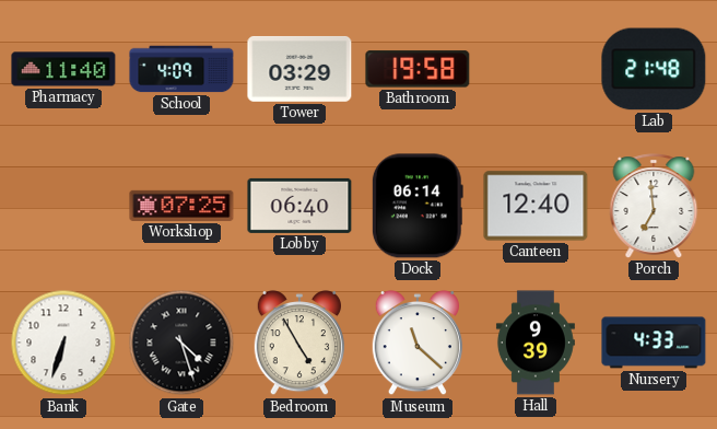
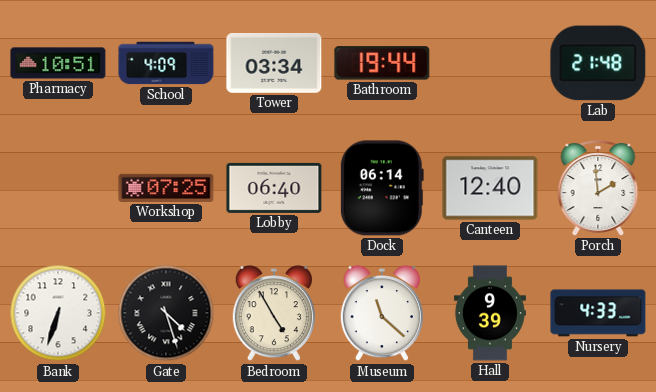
Pharmacy: 11:40 -> 10:51 (58, 63)
Tower: 03:29 -> 03:34 (274, 63)
Bathroom: 19:58 -> 19:44 (382, 63)
Porch: 6:59 -> 1:59 (598, 188)
